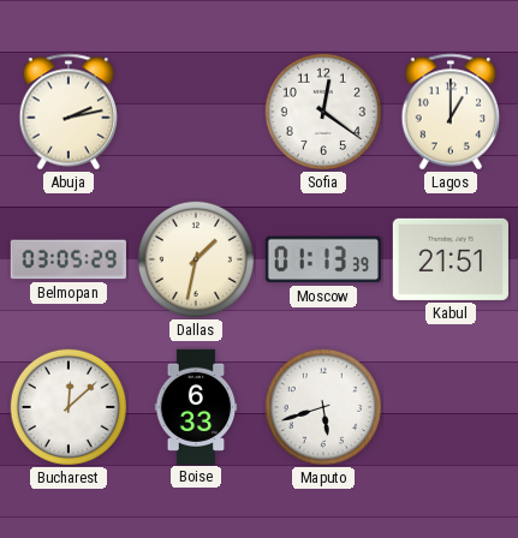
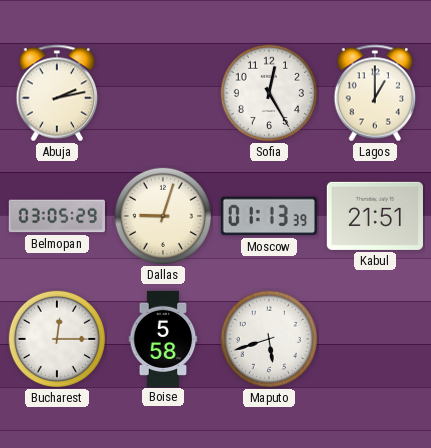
Sofia: 12:21 -> 12:25 (269, 93)
Dallas: 1:32 -> 9:03 (163, 216)
Bucharest: 12:08 -> 12:15 (57, 339)
Boise: 6:33 -> 5:58 (163, 338)
